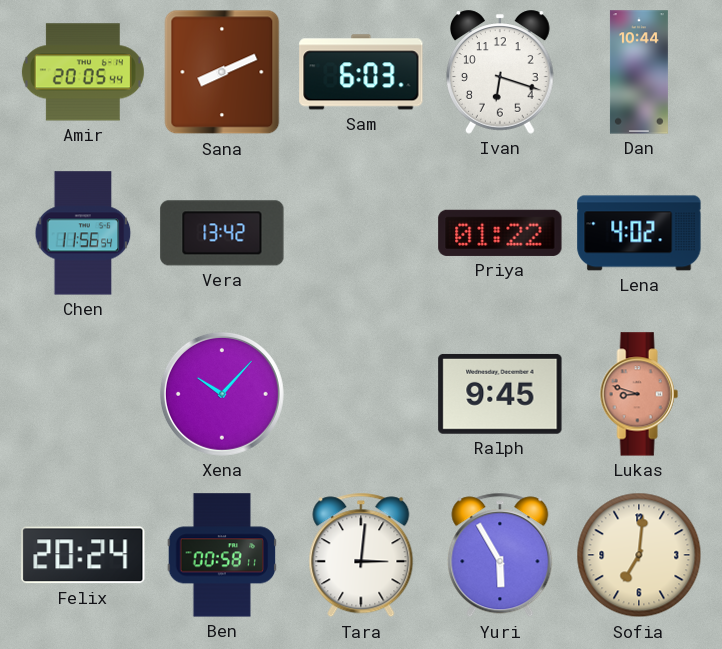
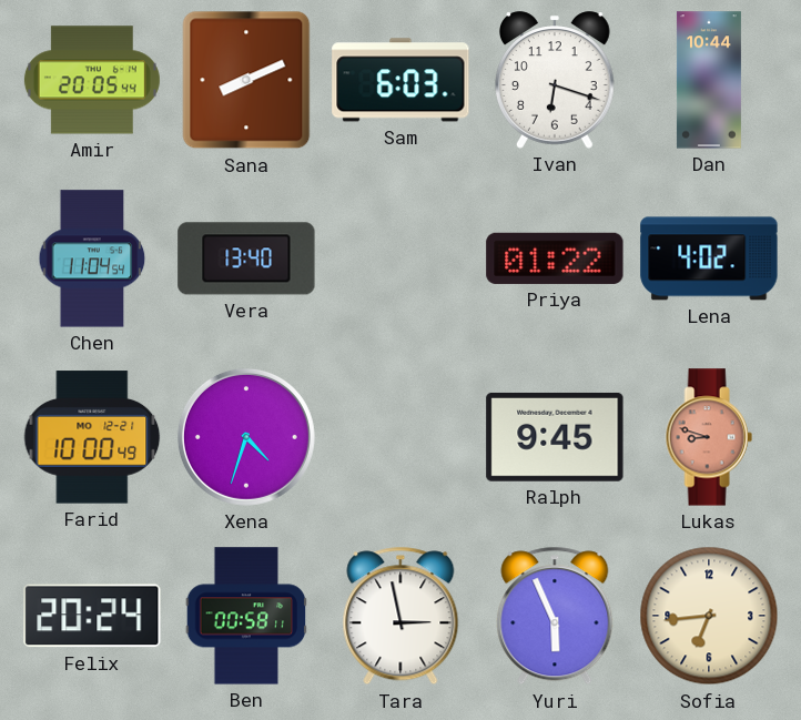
Chen: 11:56 -> 11:04 (92, 258)
Vera: 13:42 -> 13:40 (246, 258)
Farid: none -> 10:00 (92, 437)
Xena: 10:07 -> 4:33 (246, 437)
Tara: 3:01 -> 2:58 (400, 616)
Yuri: 5:55 -> 5:56 (555, 616)
Sofia: 7:01 -> 6:44 (709, 616)
